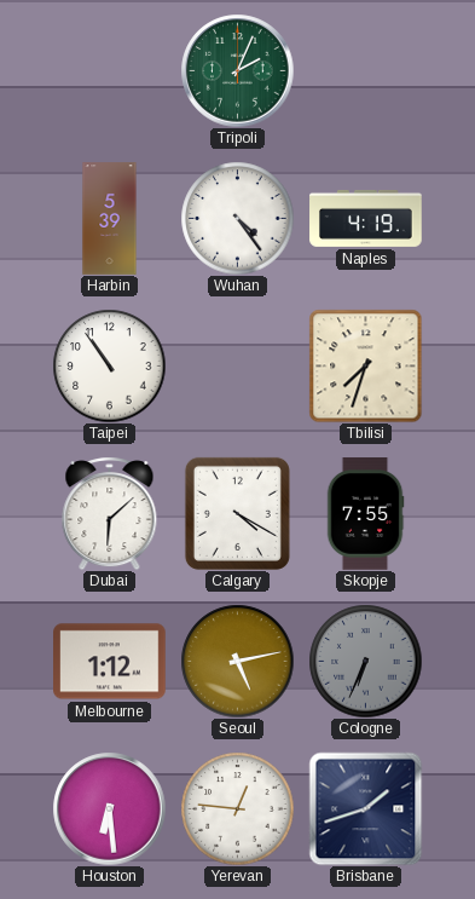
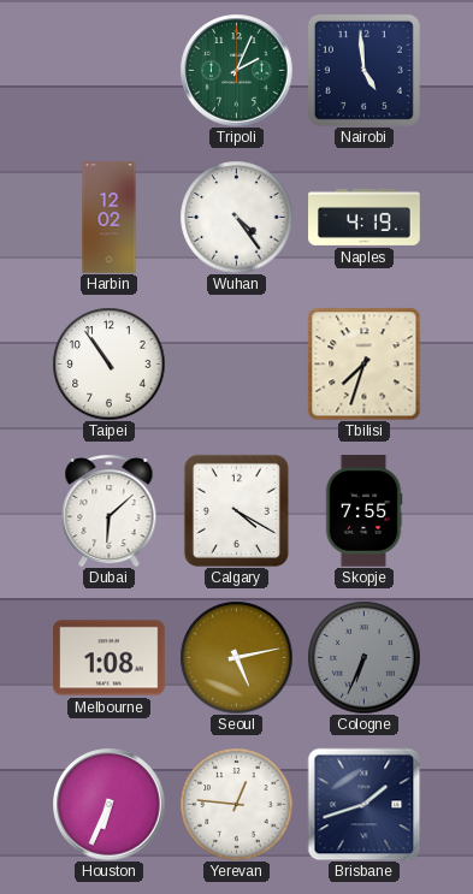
Nairobi: none -> 4:59 (363, 70)
Harbin: 5:39 -> 12:02 (110, 218)
Melbourne: 1:12 -> 1:08 (110, 658)
Houston: 6:29 -> 6:34 (108, 804)
